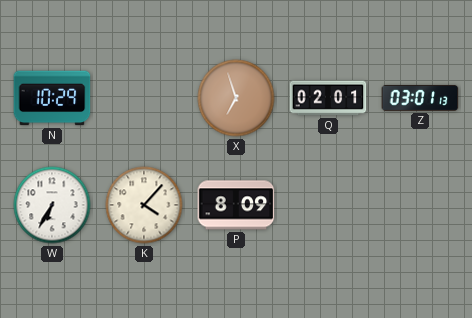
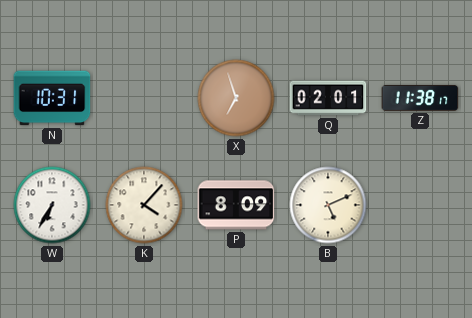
N: 10:29 -> 10:31 (52, 98)
Z: 03:01 -> 11:38 (420, 98)
B: none -> 5:11 (328, 205)
